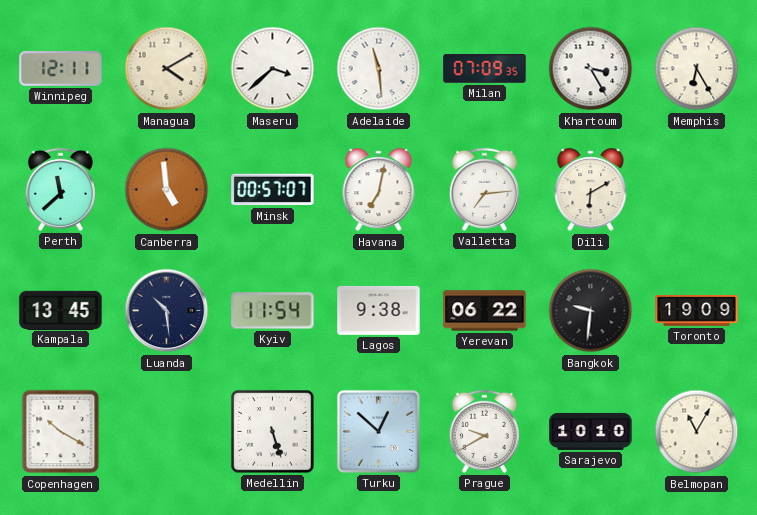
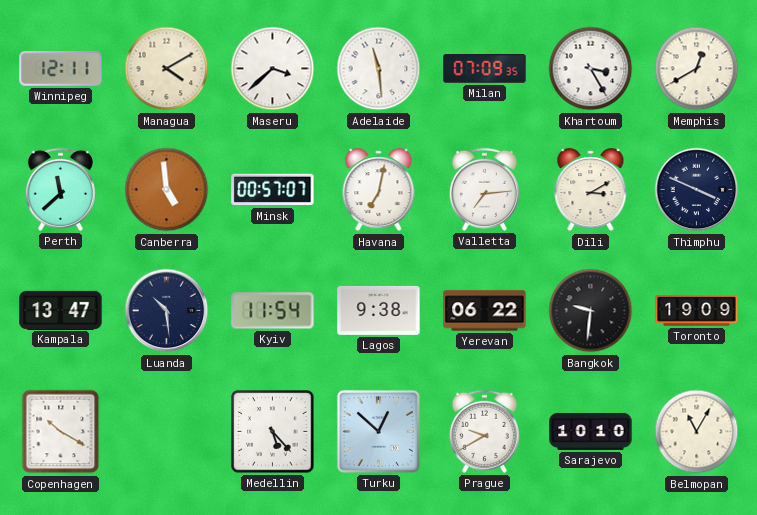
Memphis: 6:25 -> 12:40 (697, 69)
Dili: 6:10 -> 3:10 (591, 190)
Thimphu: none -> 3:49 (697, 190)
Kampala: 13:45 -> 13:47 (61, 310)
Medellin: 5:27 -> 5:23 (273, 432)
